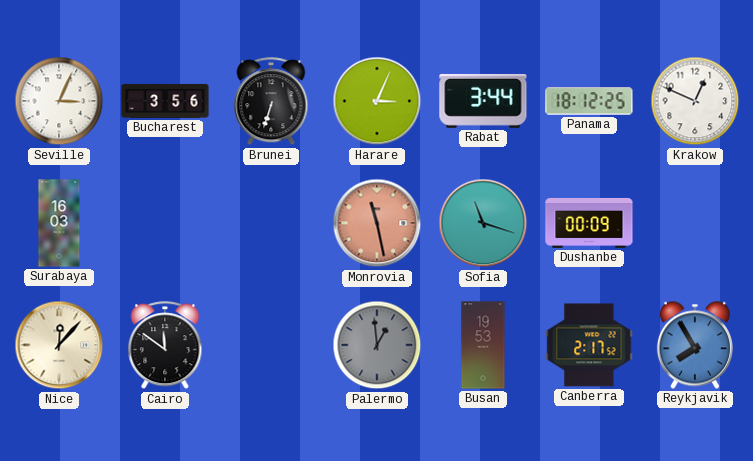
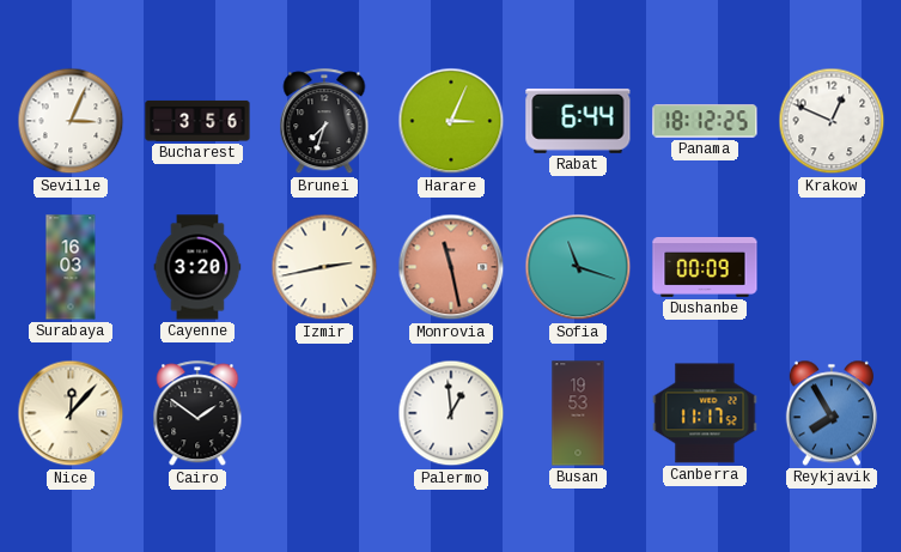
Brunei: 6:33 -> 7:33 (324, 122)
Rabat: 3:44 -> 6:44 (578, 121)
Cayenne: none -> 3:20 (197, 267)
Izmir: none -> 2:43 (324, 267)
Cairo: 11:51 -> 1:51 (197, 414)
Palermo dial: grey -> white (451, 413)
Canberra: 2:17 -> 11:17 (705, 413)
